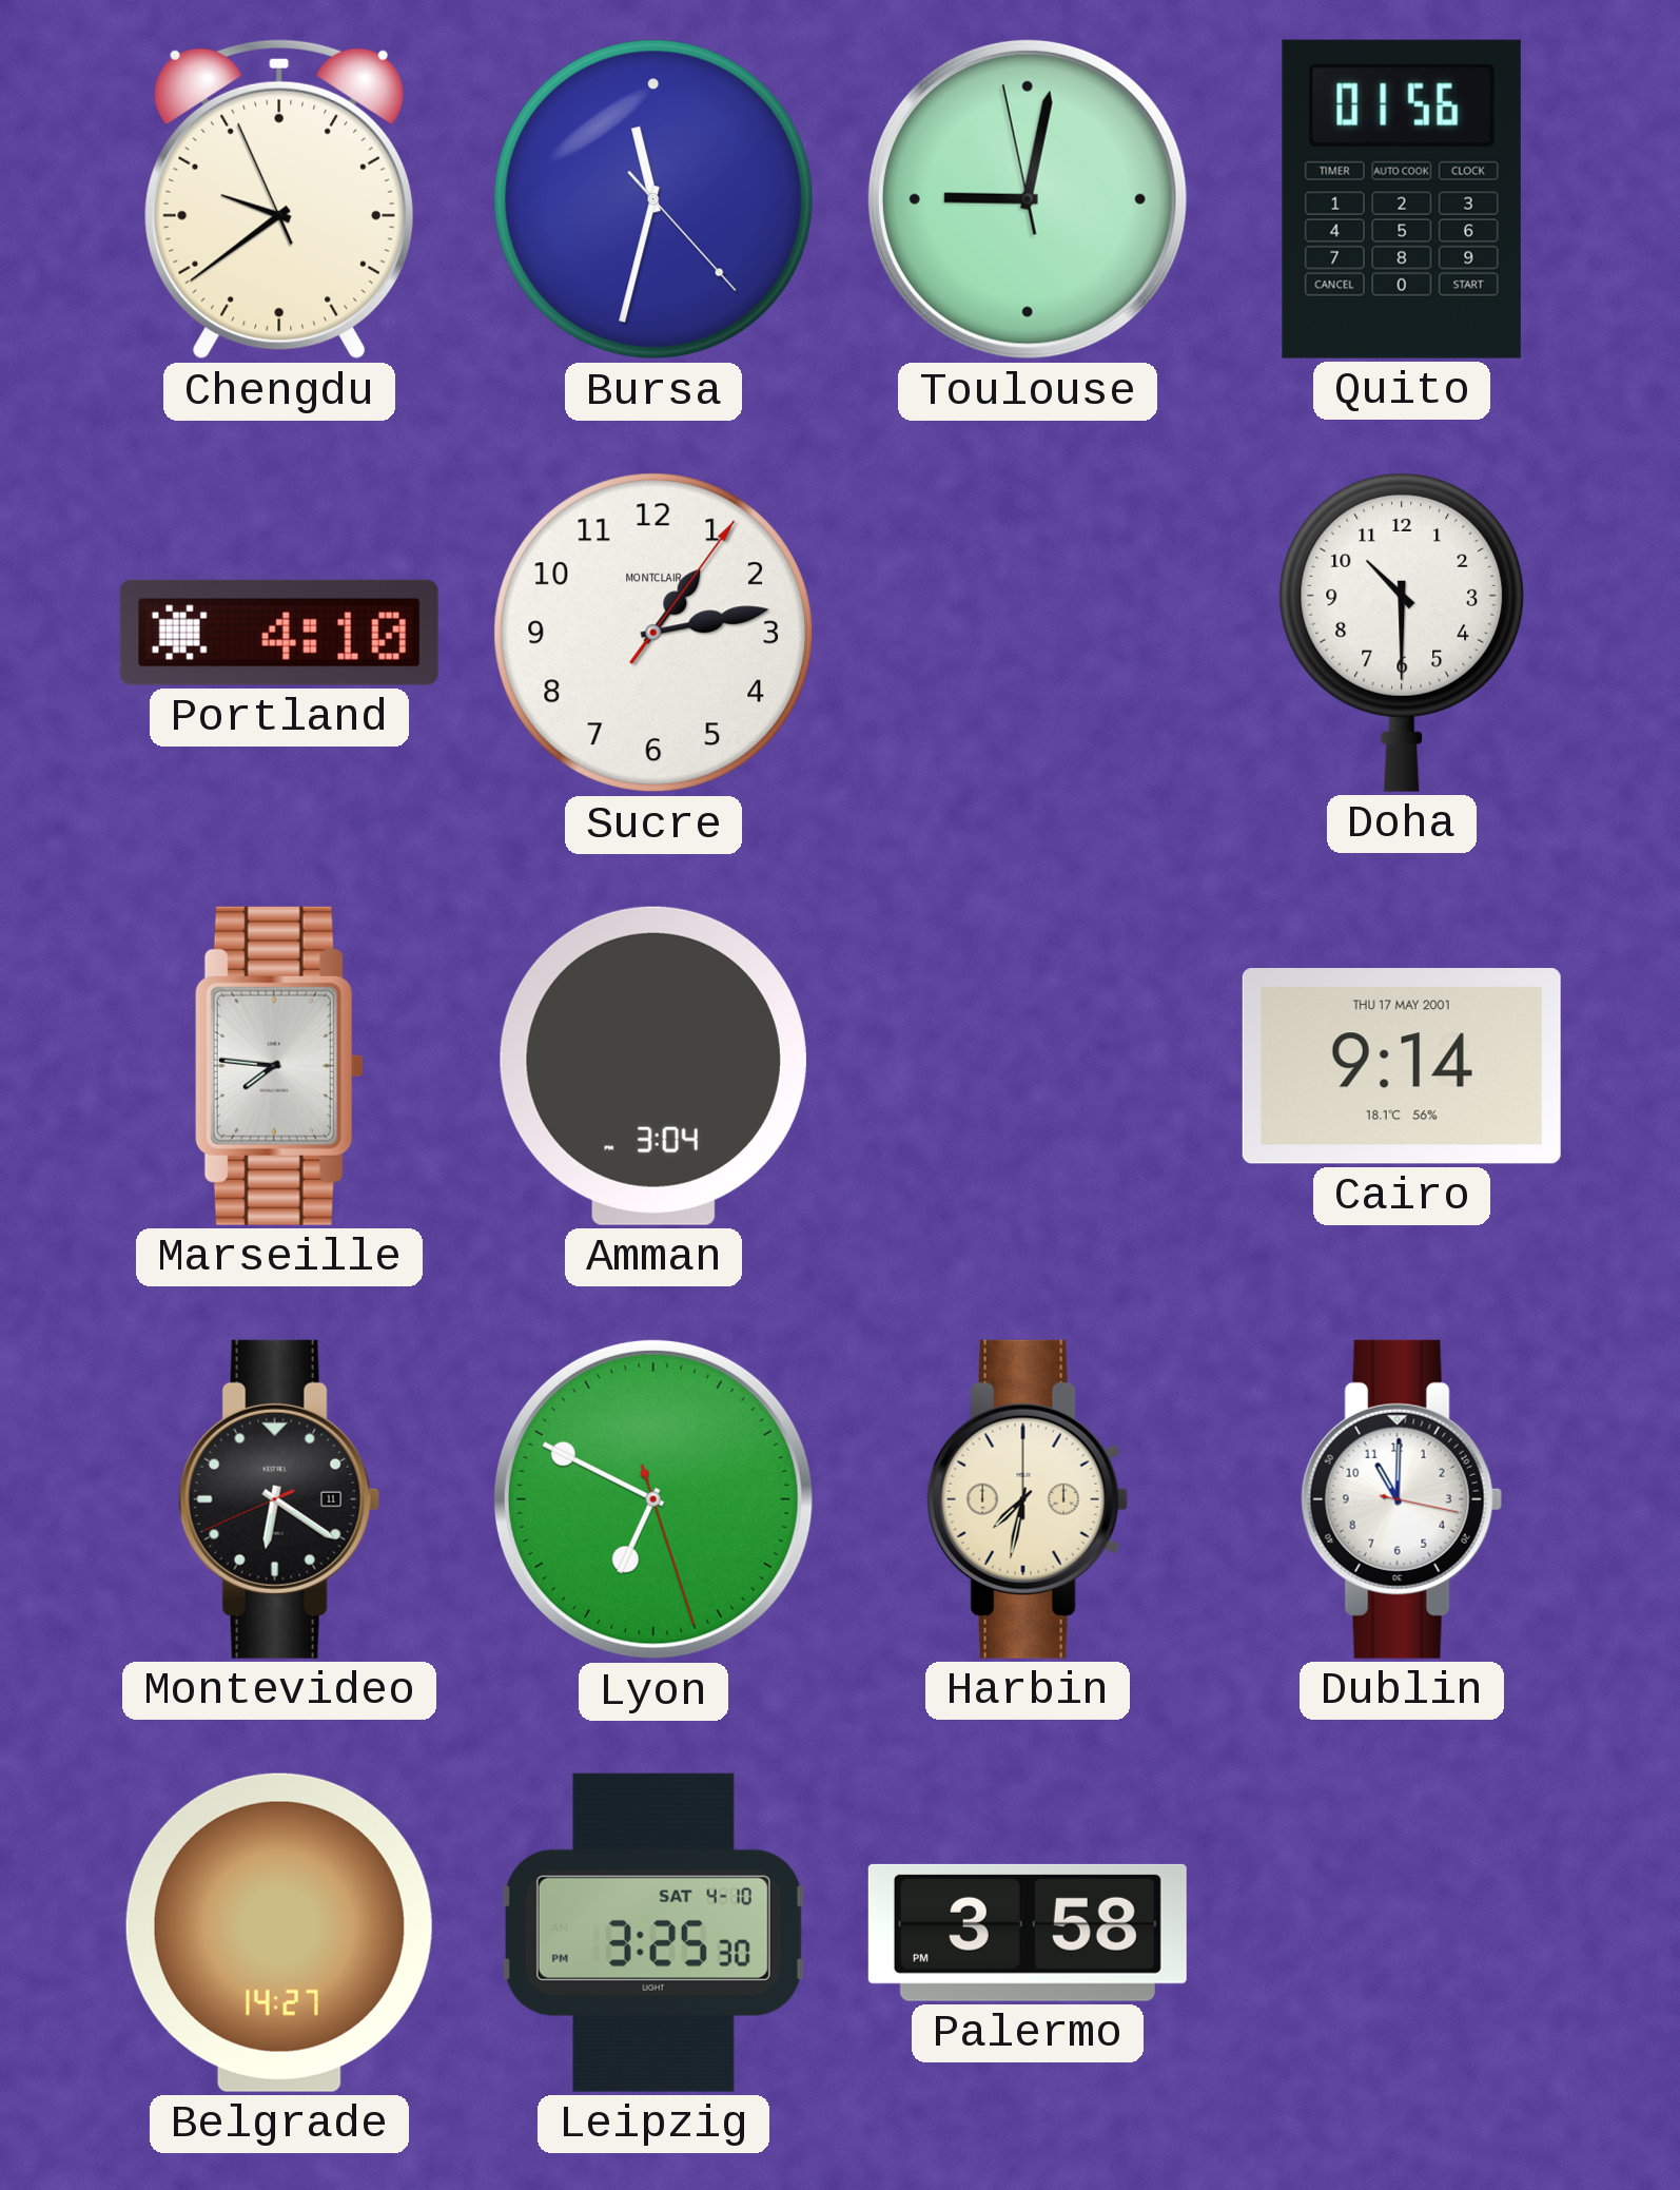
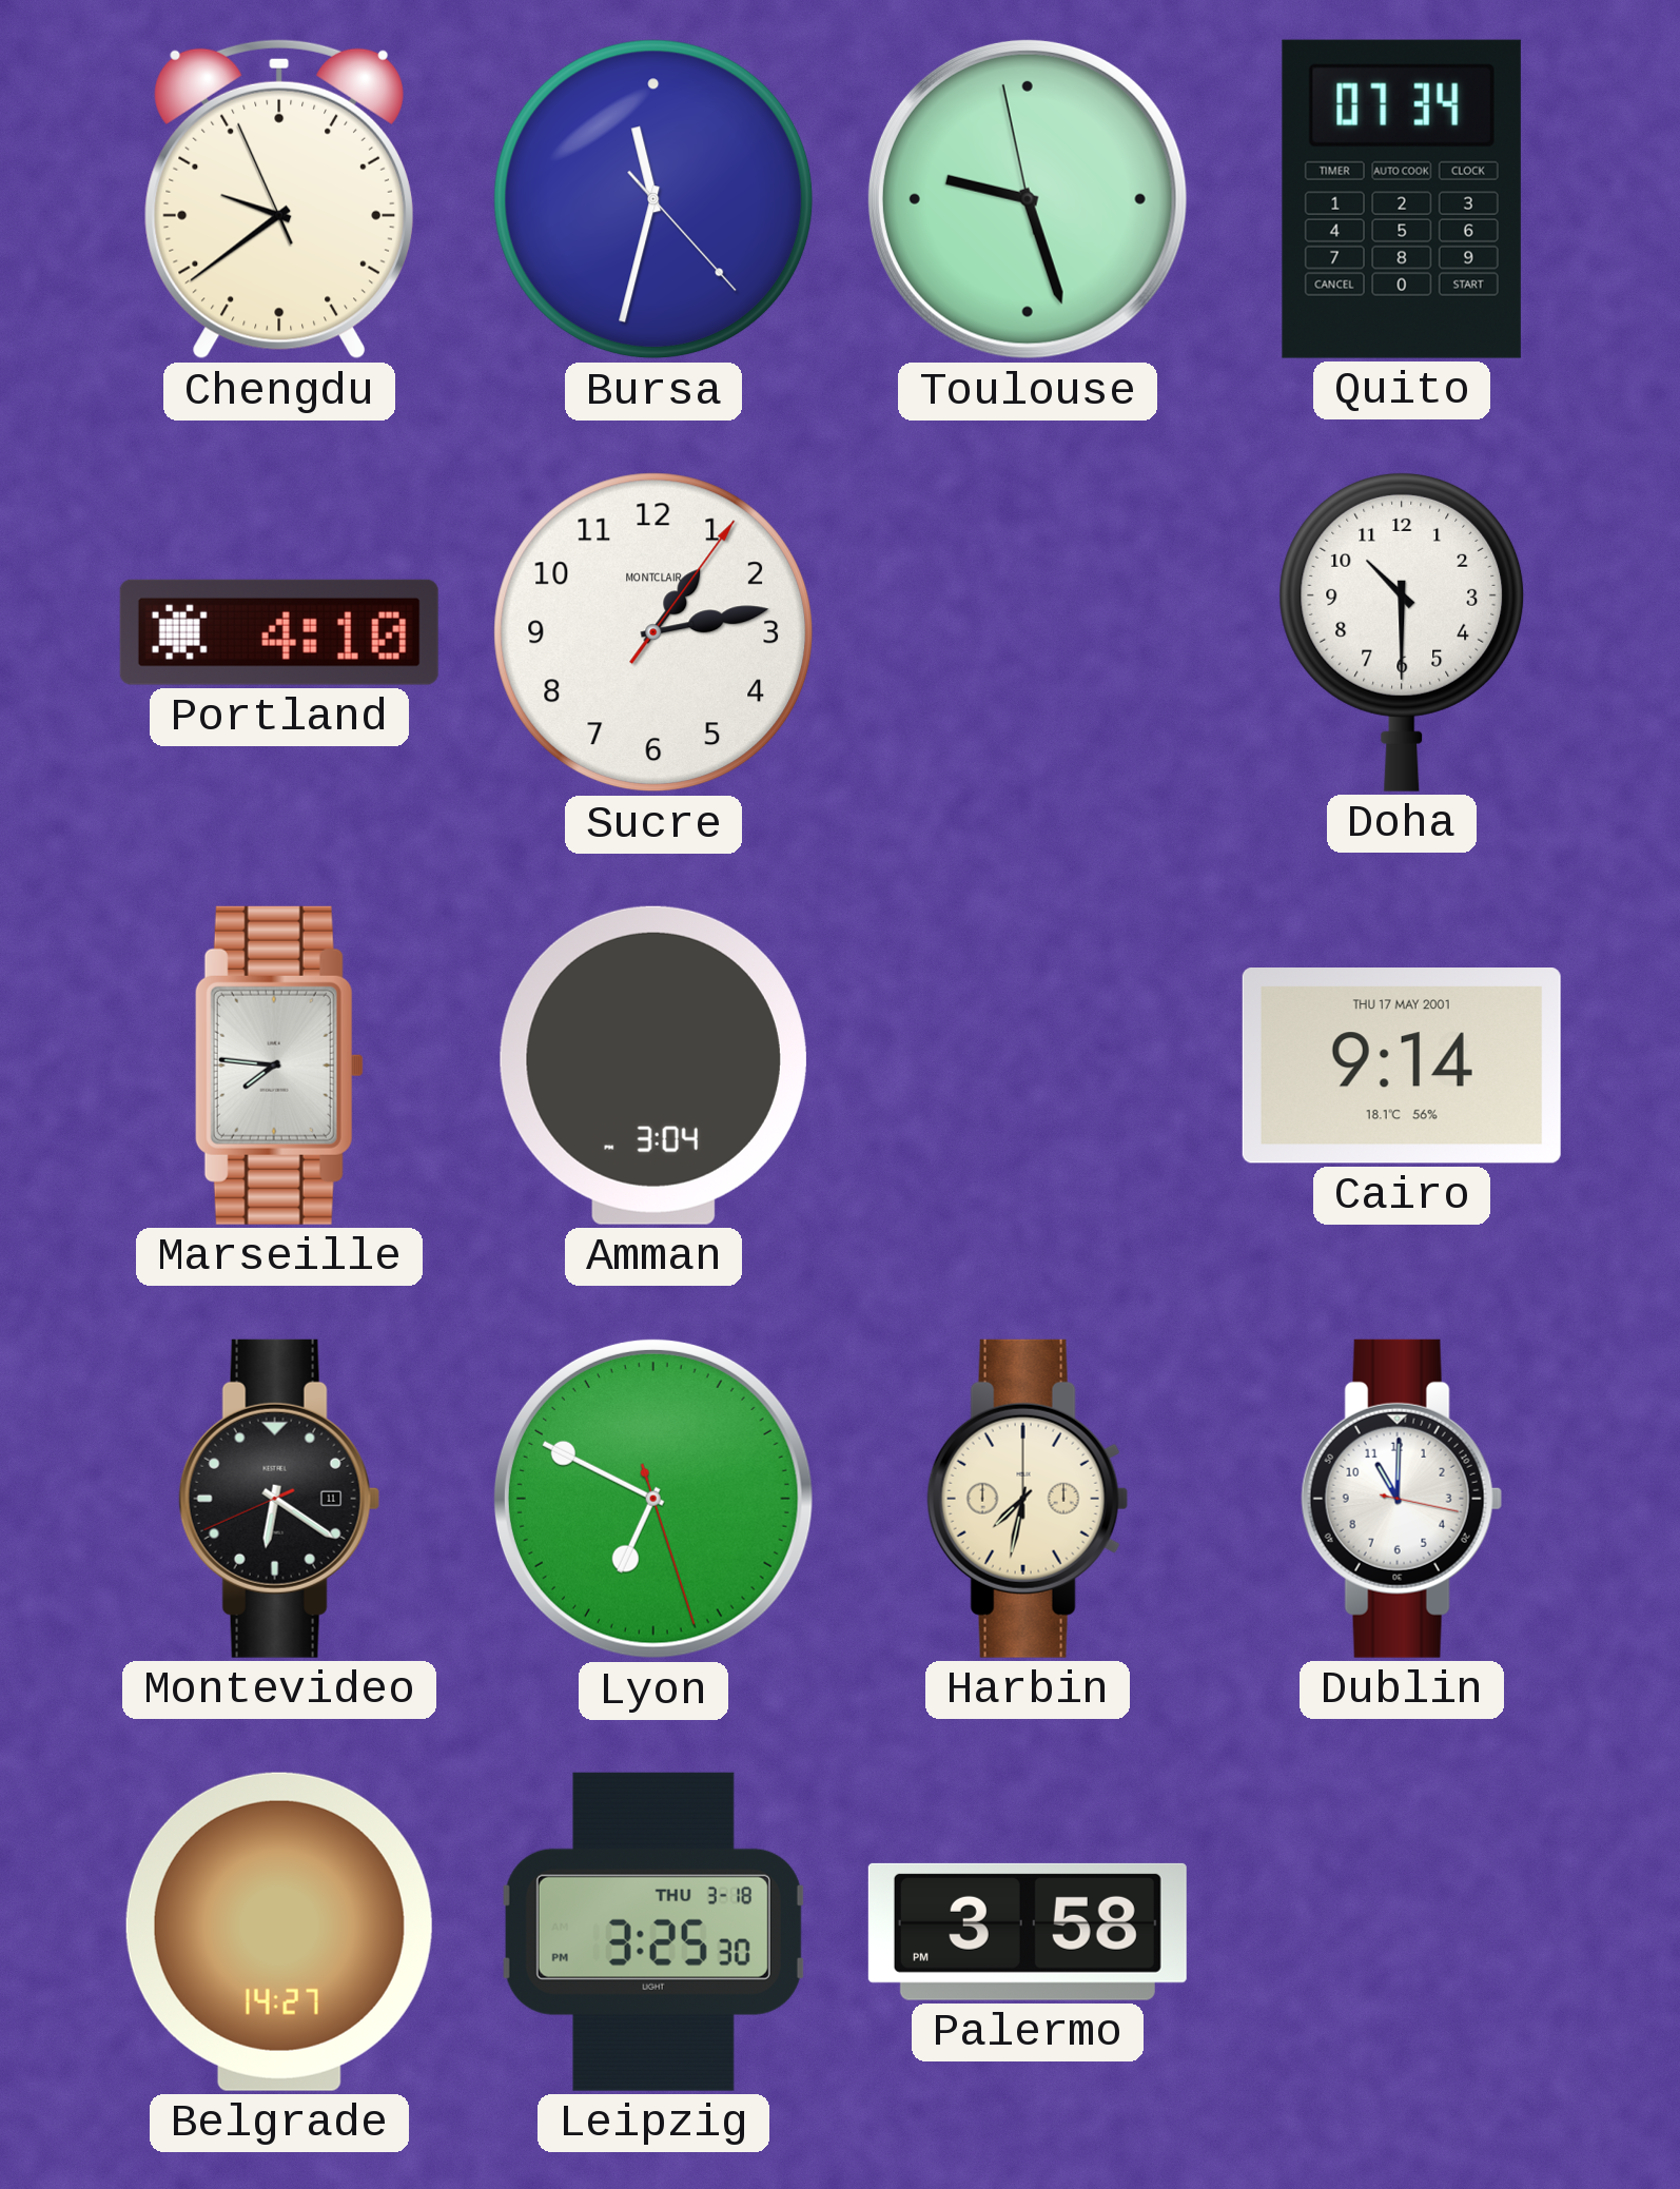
Toulouse: 9:01 -> 9:26 (1028, 199)
Quito: 01:56 -> 07:34 (1402, 199)
Leipzig date: SAT 4-10 -> THU 3-18 (653, 1932)
